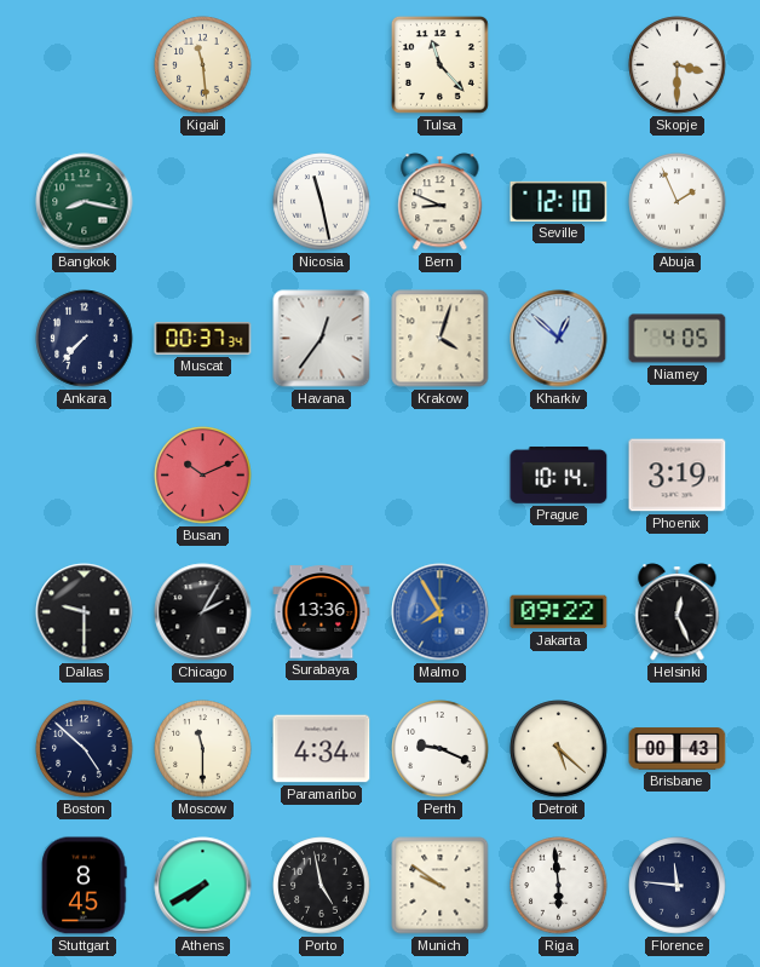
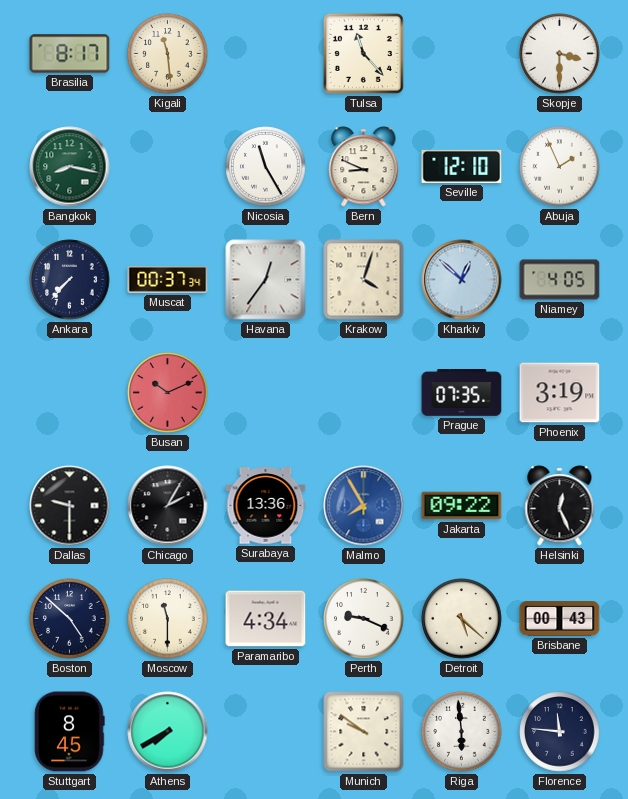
Brasilia: none -> 8:17 (70, 54)
Nicosia: 11:28 -> 11:25 (266, 167)
Prague: 10:14 -> 07:35 (462, 393)
Porto: 4:58 -> none (322, 886)
